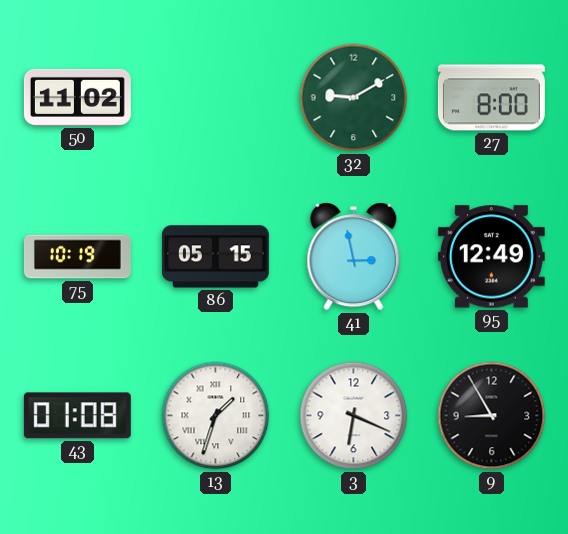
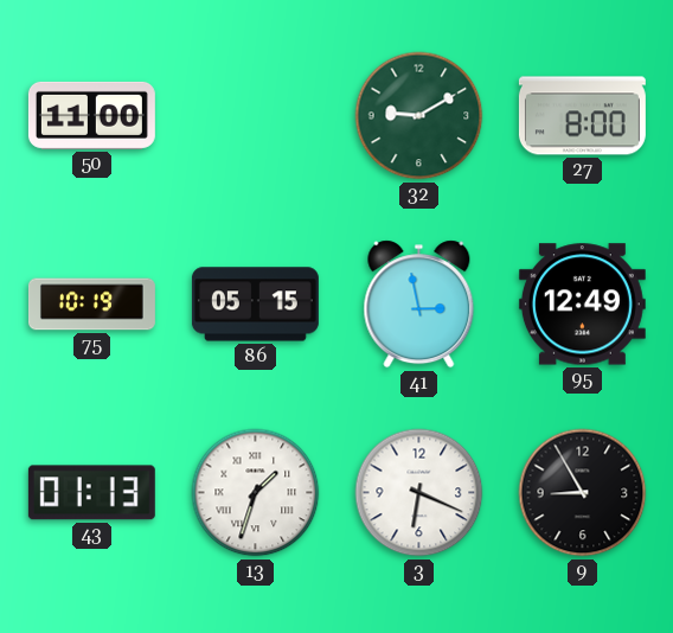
50: 11:02 -> 11:00 (91, 115)
43: 01:08 -> 01:13 (91, 493)
